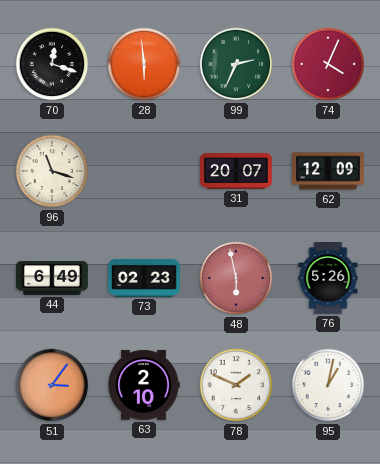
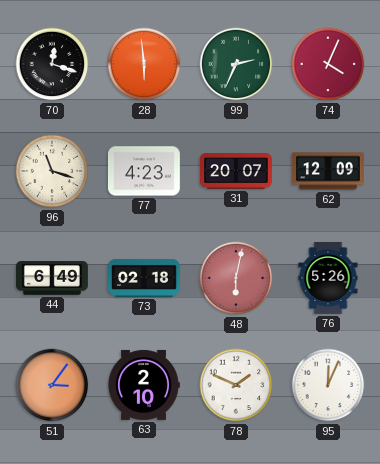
77: none -> 4:23 (144, 171)
73: 02:23 -> 02:18 (145, 278)
48: 5:58 -> 6:02 (236, 278)
95: 1:02 -> 12:04 (328, 385)
